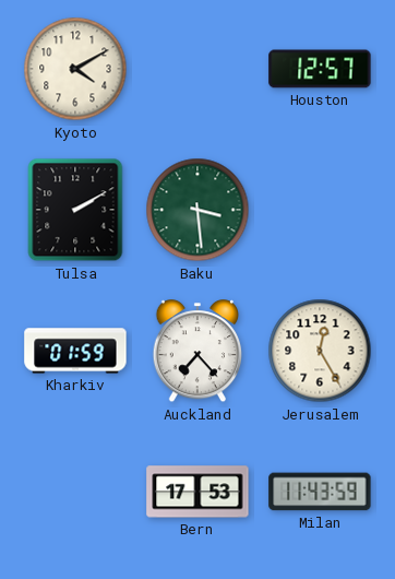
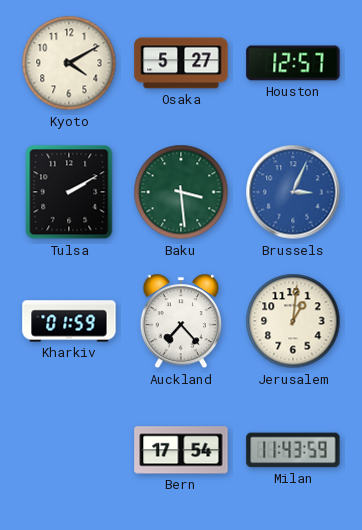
Osaka: none -> 5:27 (181, 63)
Brussels: none -> 3:04 (293, 192)
Jerusalem: 12:25 -> 1:01 (293, 321)
Bern: 17:53 -> 17:54 (181, 450)
